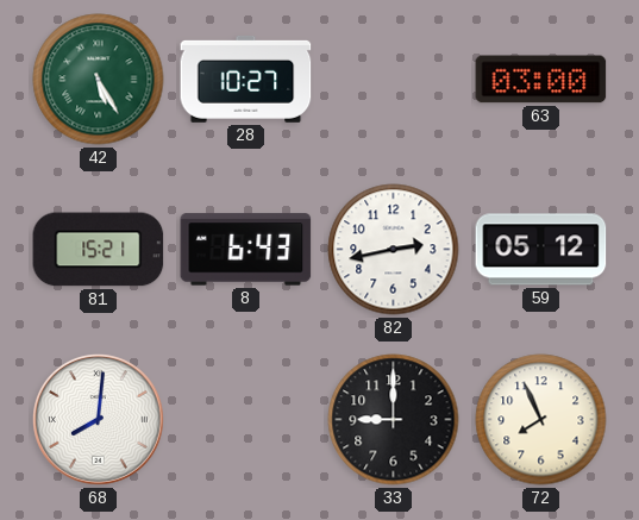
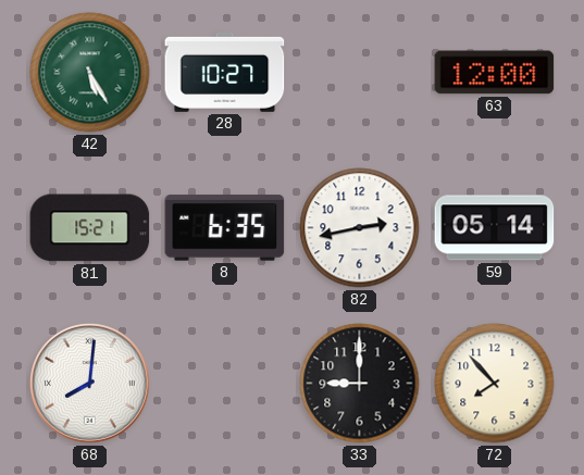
63: 03:00 -> 12:00 (495, 73)
8: 6:43 -> 6:35 (225, 228)
59: 05:12 -> 05:14 (495, 228)
72: 7:56 -> 7:53 (495, 384)
